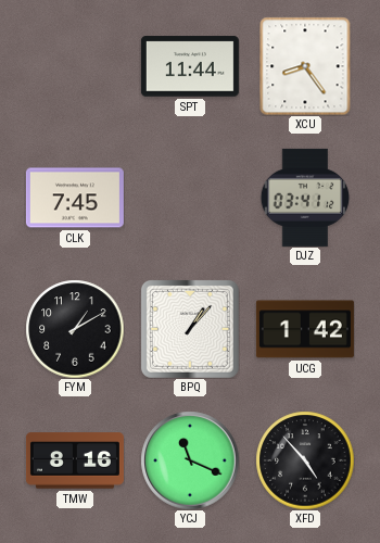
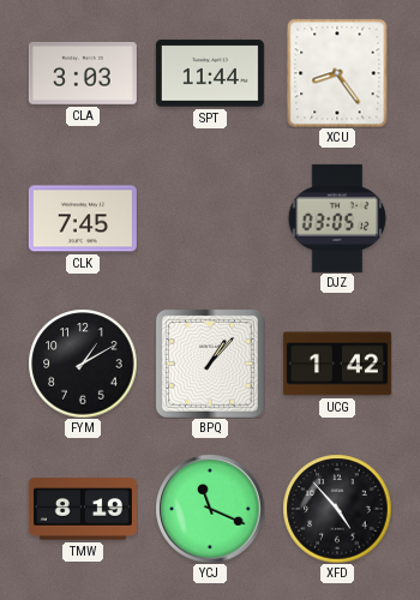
CLA: none -> 3:03 (83, 73)
DJZ: 03:41 -> 03:05 (337, 218)
TMW: 8:16 -> 8:19 (83, 509)
